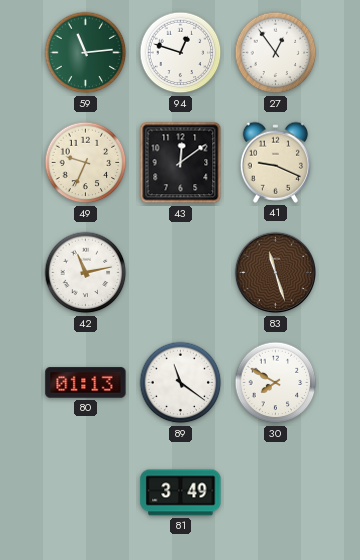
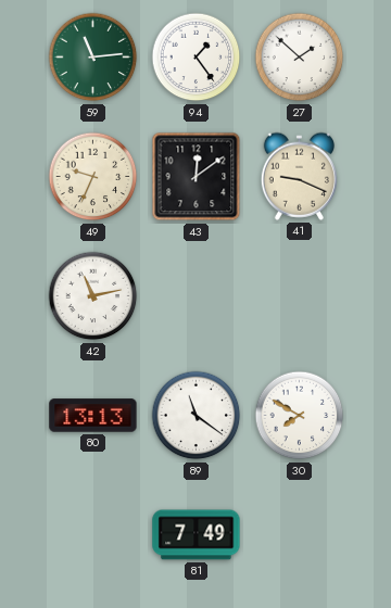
94: 12:48 -> 1:24 (197, 58)
27: 12:54 -> 1:52 (300, 58)
83: 11:27 -> none (276, 273)
80: 01:13 -> 13:13 (93, 416)
81: 3:49 -> 7:49 (197, 535)
